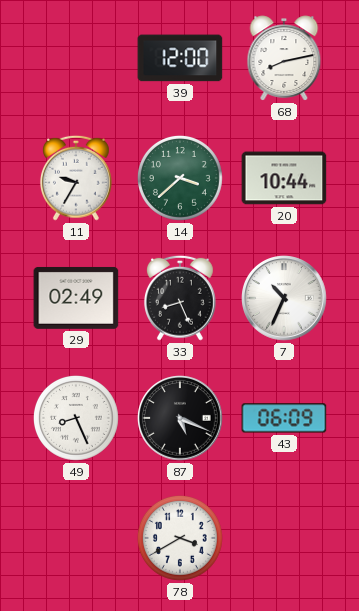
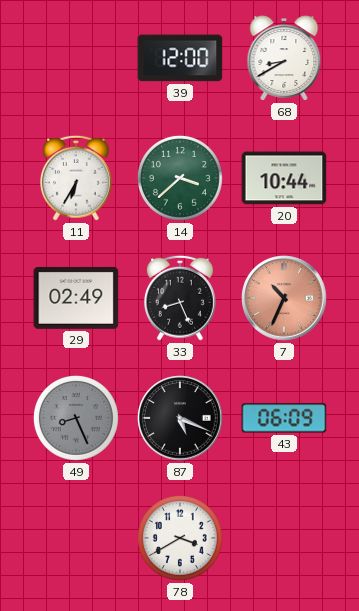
68: 8:13 -> 8:40 (284, 58)
11: 9:35 -> 6:35 (76, 178)
7 dial: white -> salmon (284, 298)
49 dial: white -> grey (76, 418)
